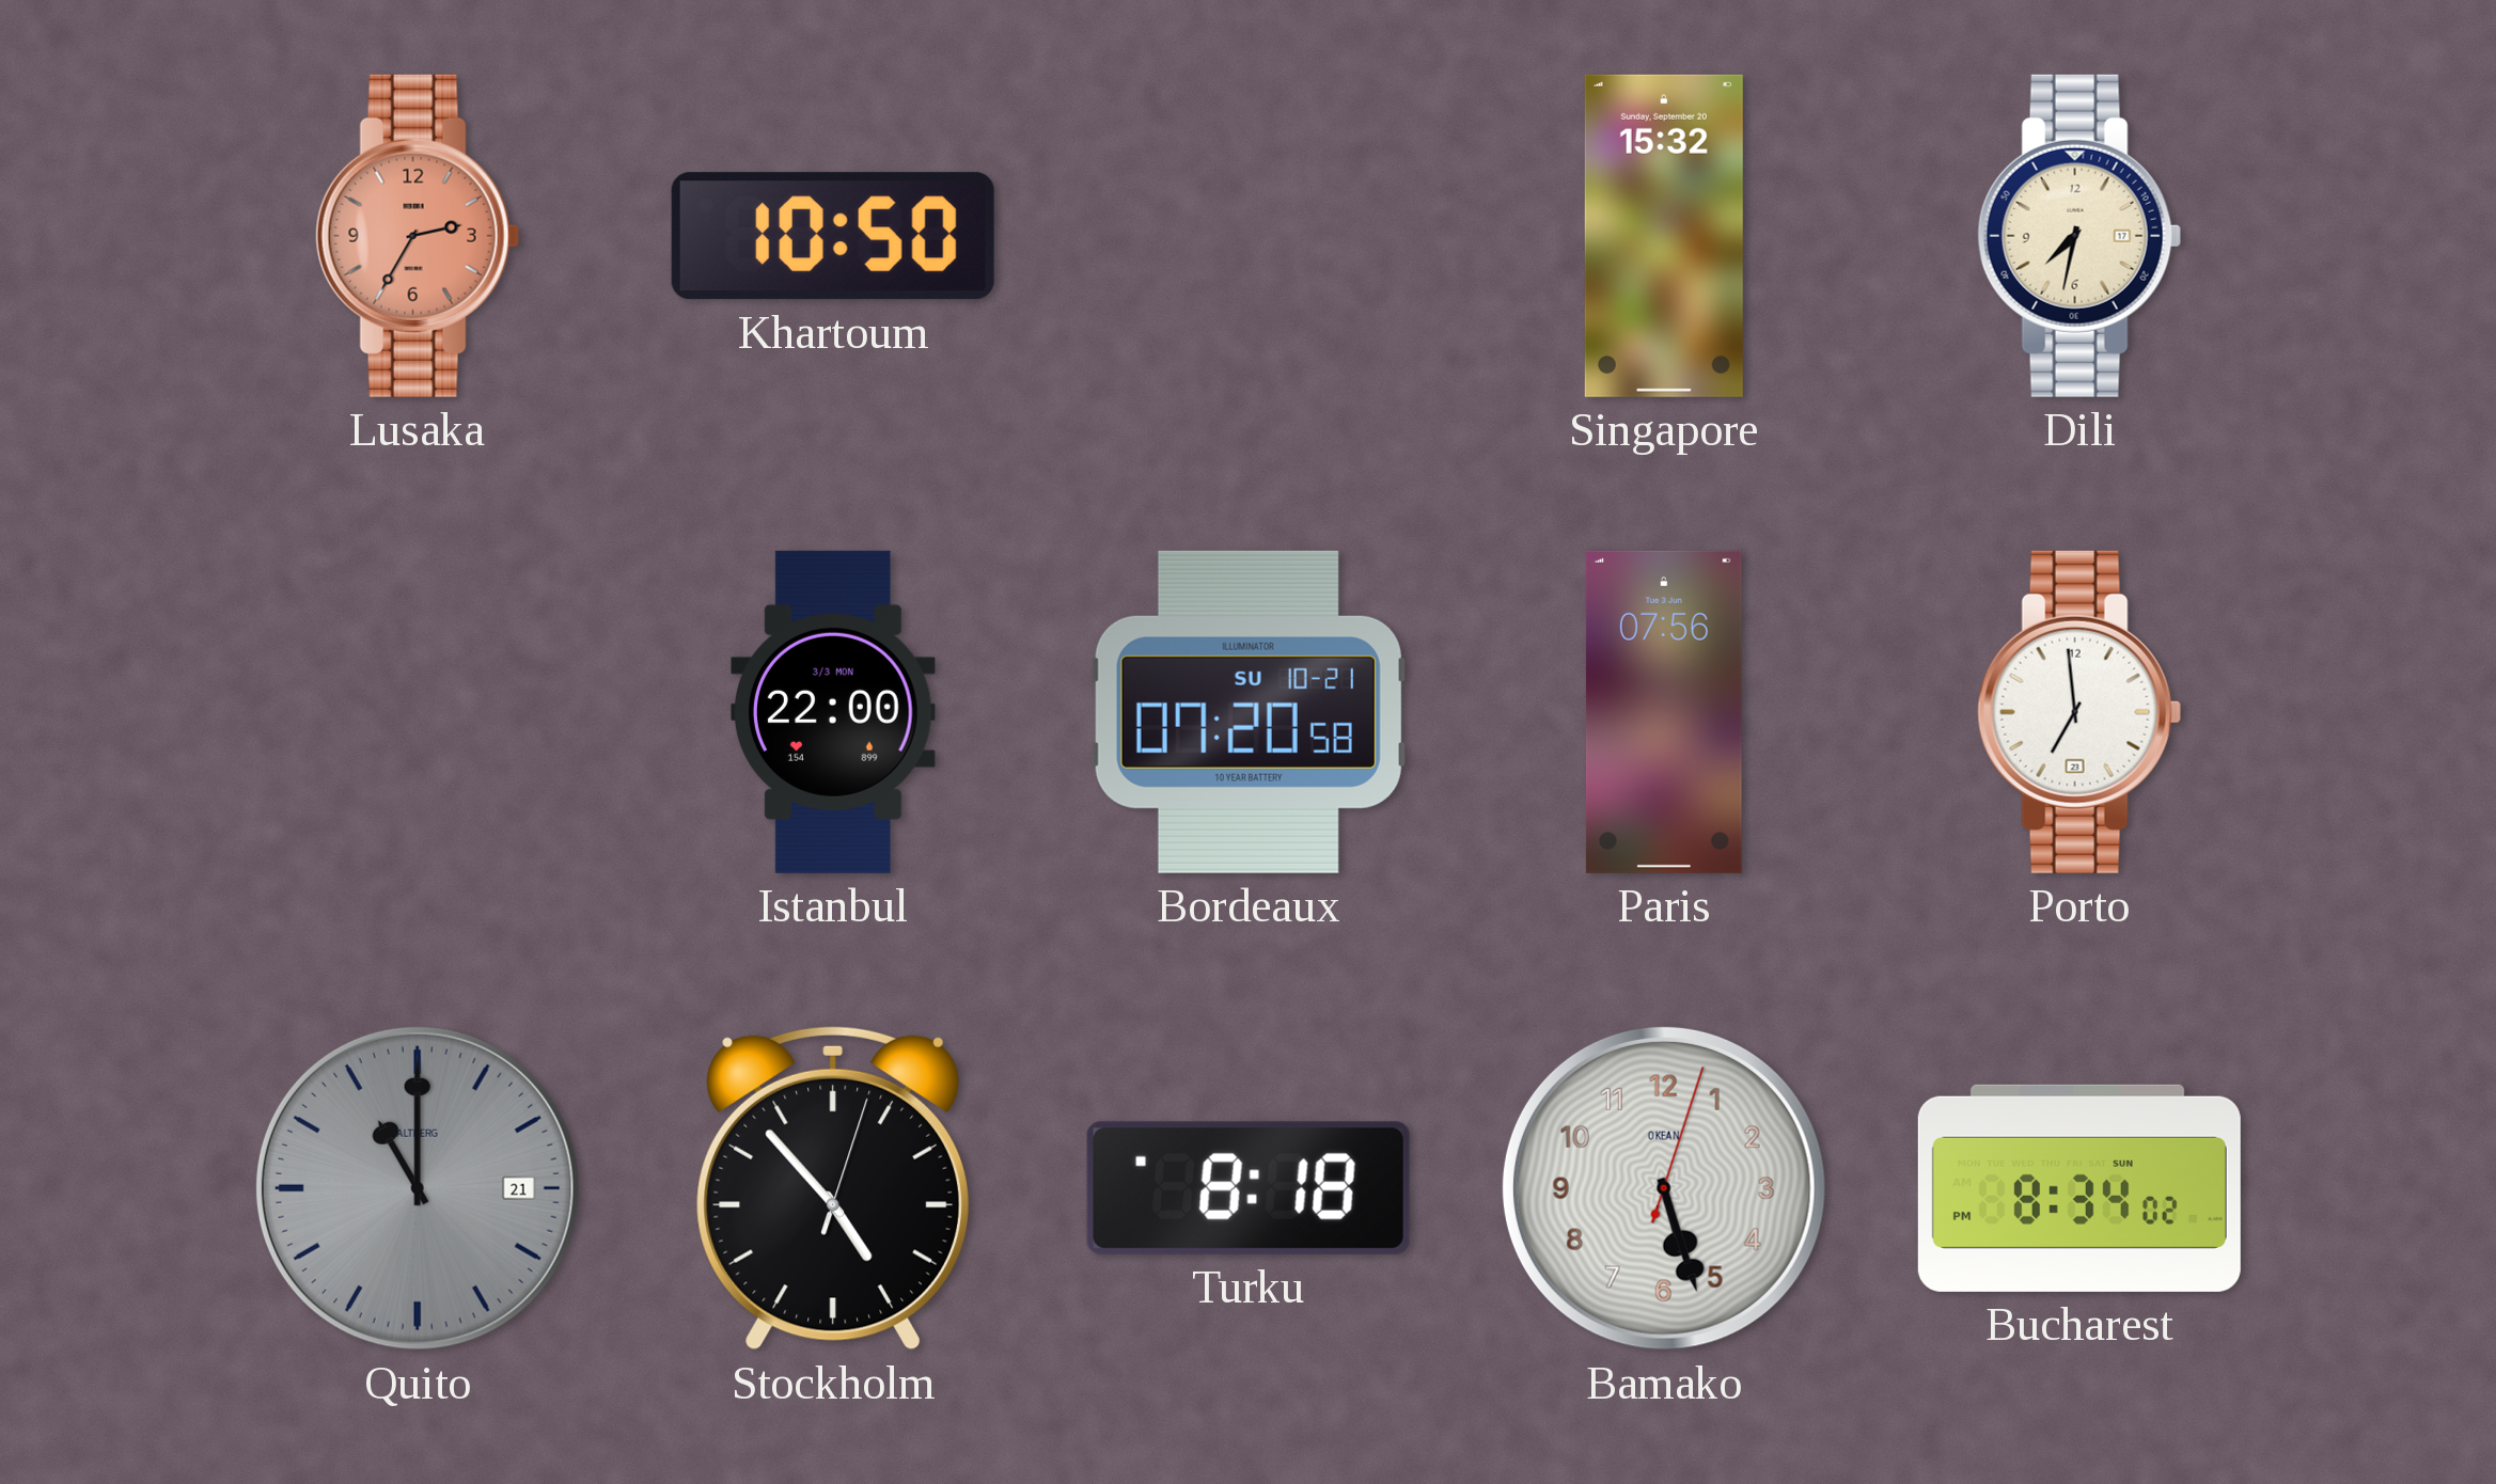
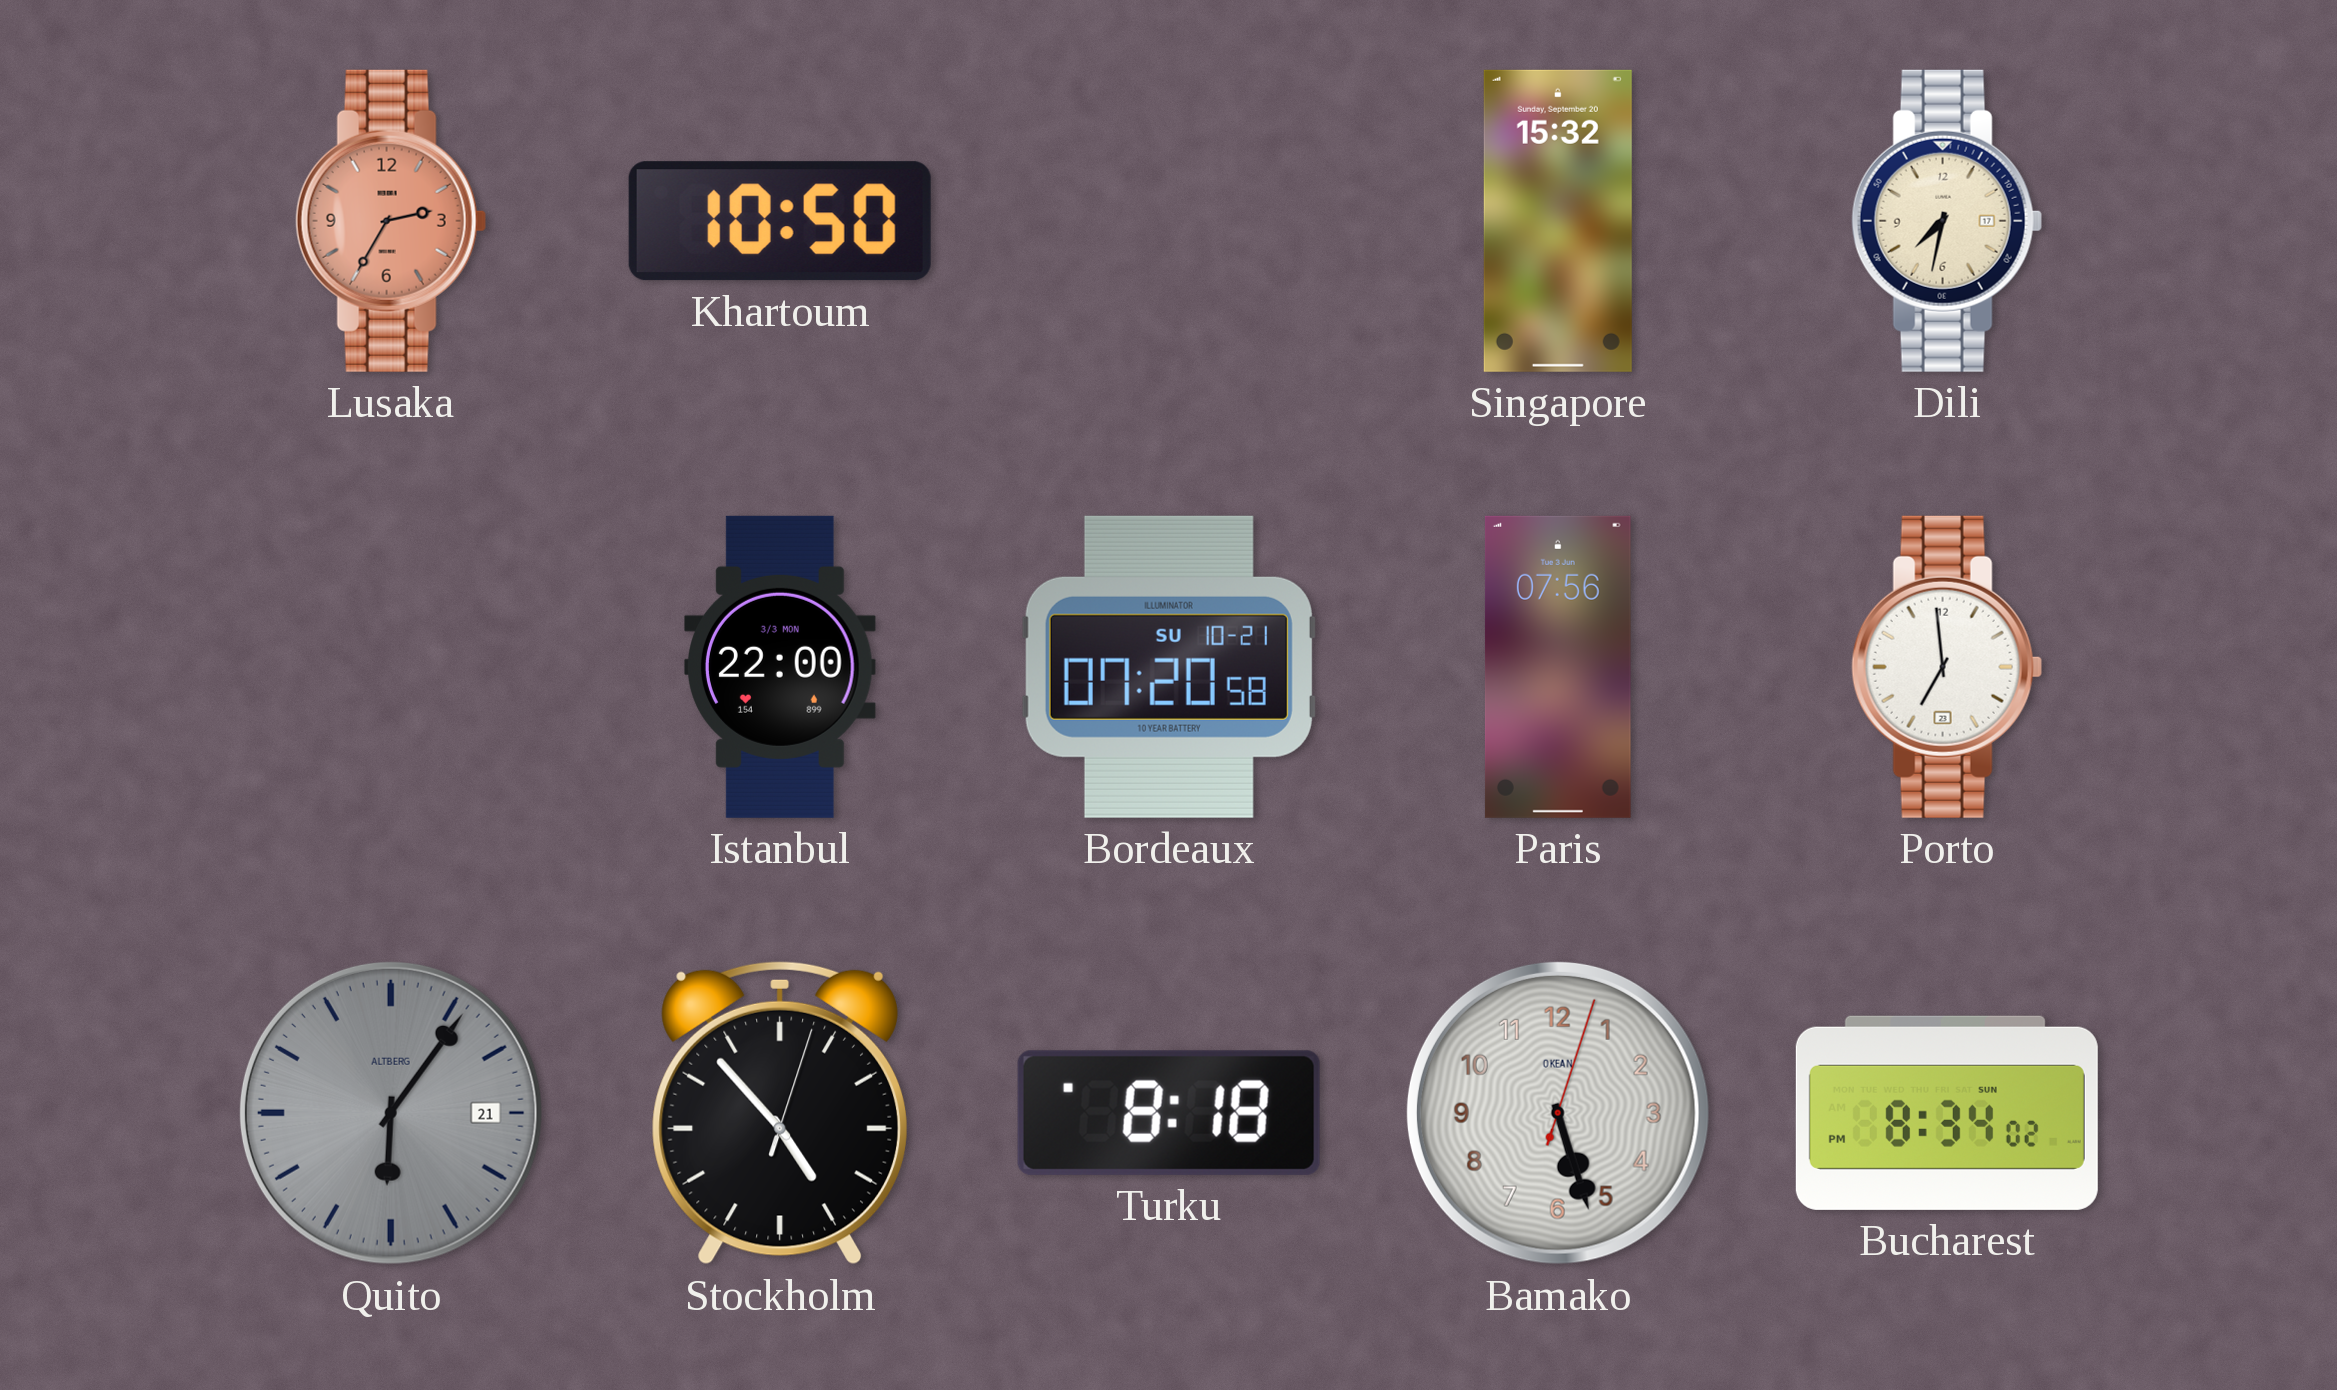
Quito: 11:00 -> 6:06 (391, 1113)
